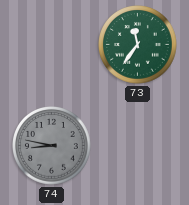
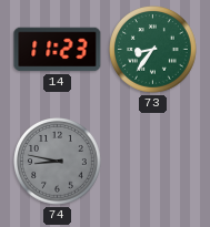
14: none -> 11:23 (58, 50)
73: 11:36 -> 8:36 (153, 50)
